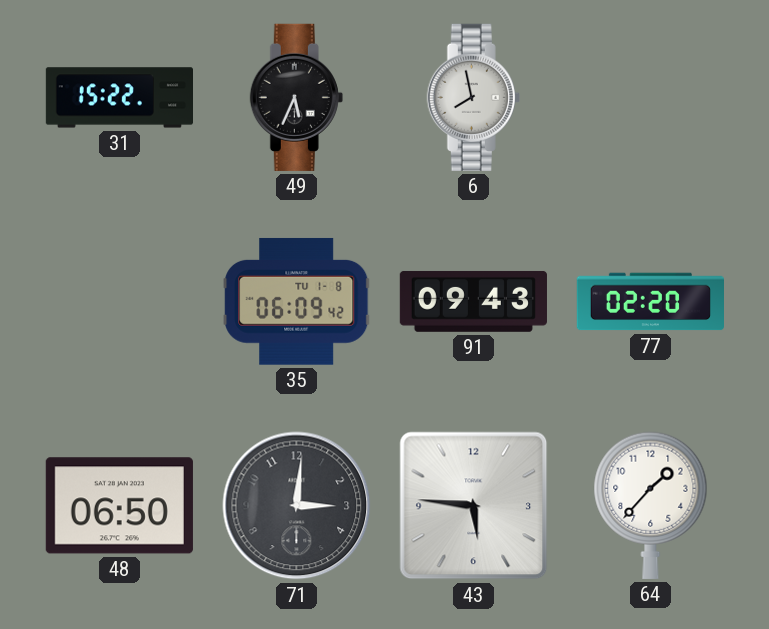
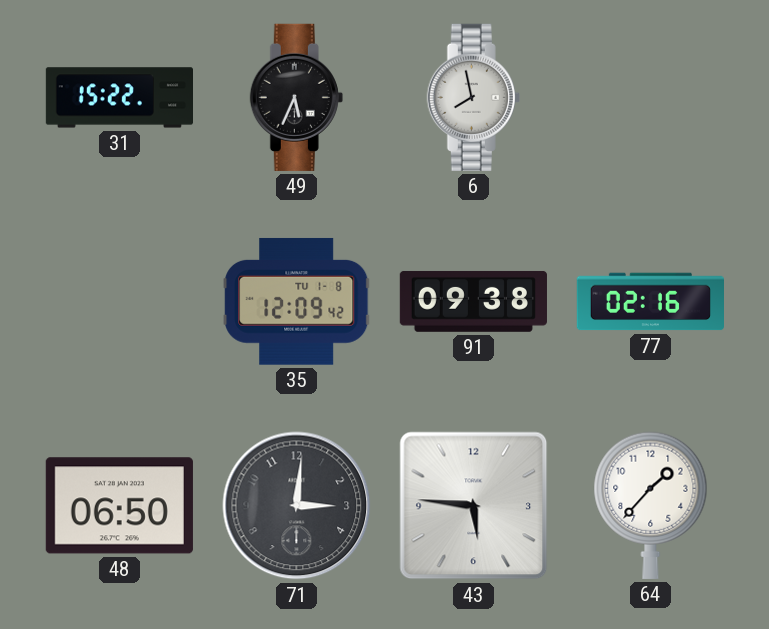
35: 06:09 -> 12:09 (297, 301)
91: 09:43 -> 09:38 (473, 301)
77: 02:20 -> 02:16 (650, 302)
